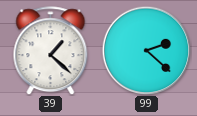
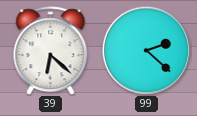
39: 1:22 -> 6:22 (51, 51)
